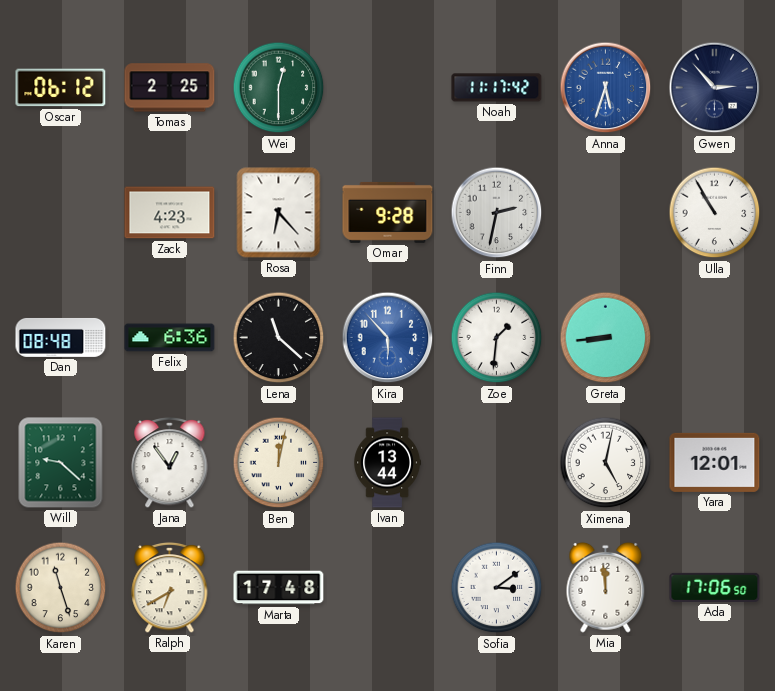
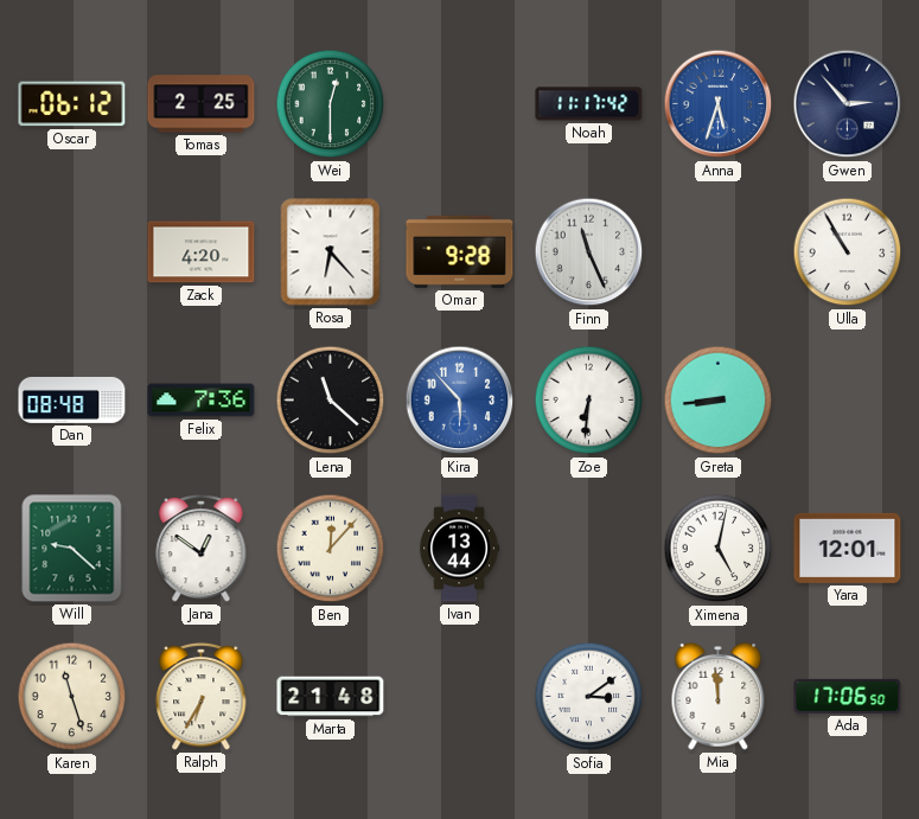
Zack: 4:23 -> 4:20 (202, 252)
Finn: 2:32 -> 11:26 (589, 252)
Felix: 6:36 -> 7:36 (202, 401)
Zoe: 1:31 -> 6:31 (589, 401)
Jana: 12:54 -> 12:51 (202, 548)
Ben: 12:02 -> 12:07 (331, 549)
Ralph: 6:40 -> 6:35 (202, 696)
Marta: 17:48 -> 21:48 (331, 697)
